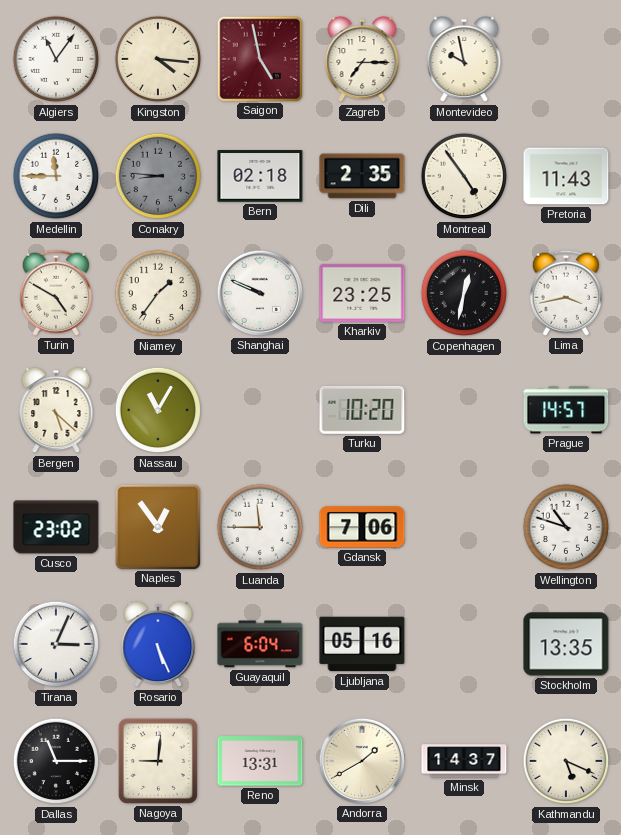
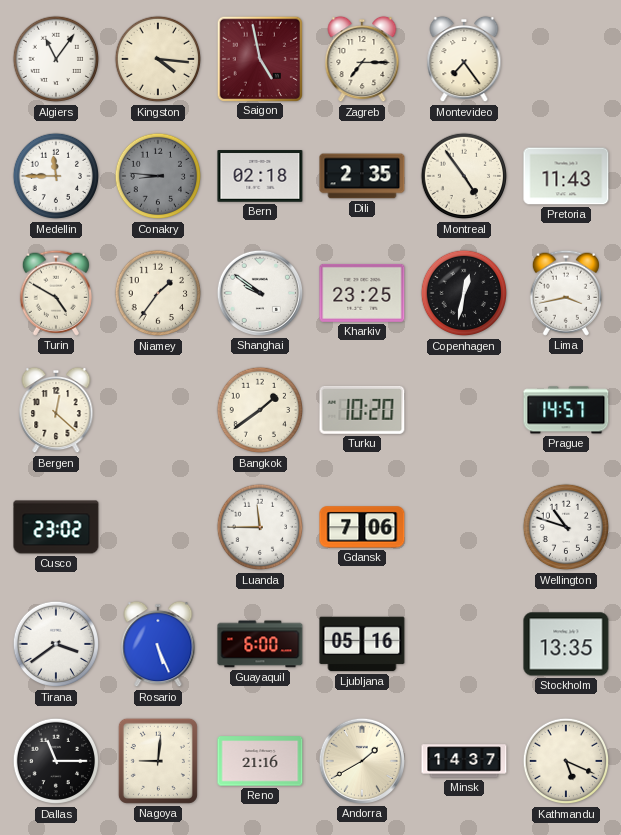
Montevideo: 9:58 -> 7:24 (464, 59)
Shanghai: 9:49 -> 9:51 (260, 293)
Bergen: 5:22 -> 12:22 (56, 410)
Nassau: 11:05 -> none (158, 410)
Bangkok: none -> 1:39 (260, 410)
Naples: 12:54 -> none (157, 526)
Tirana: 3:04 -> 3:39 (56, 644)
Guayaquil: 6:04 -> 6:00 (260, 644)
Reno: 13:31 -> 21:16 (260, 761)
